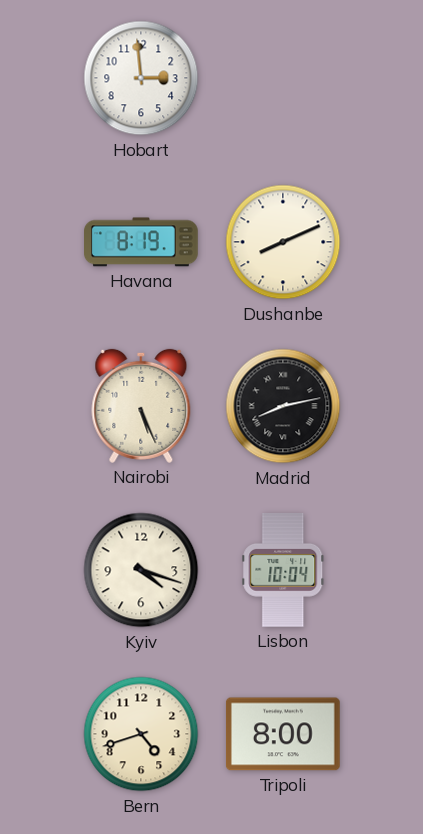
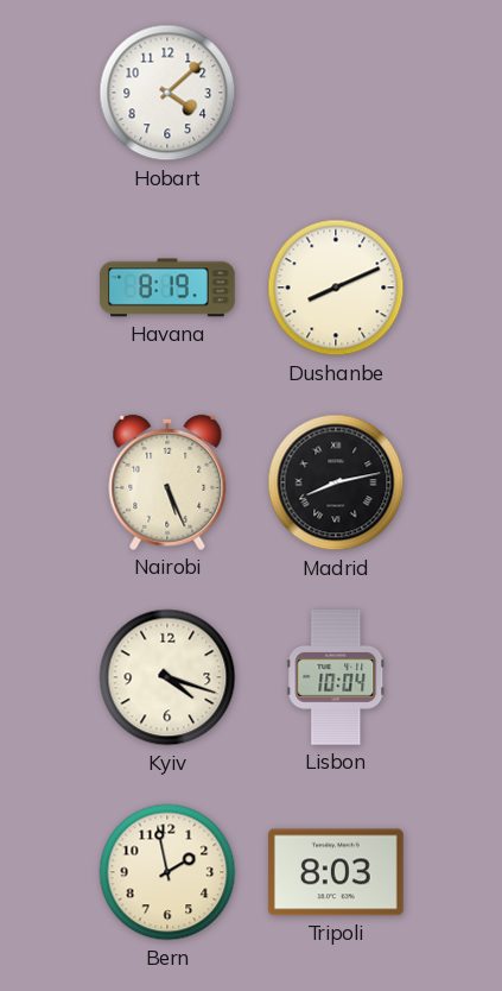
Hobart: 2:59 -> 4:08 (167, 93)
Bern: 4:42 -> 1:58 (167, 872)
Tripoli: 8:00 -> 8:03 (336, 872)
